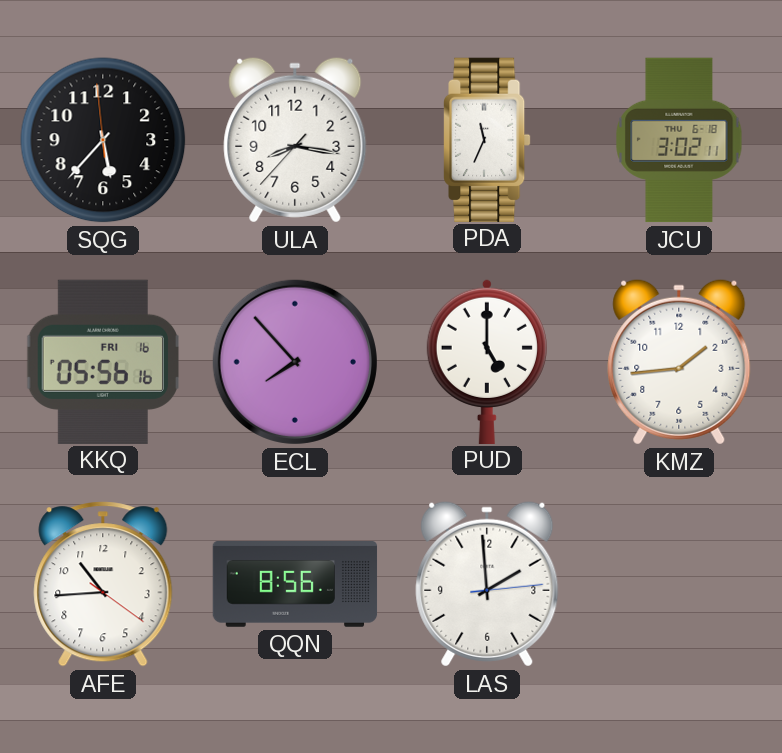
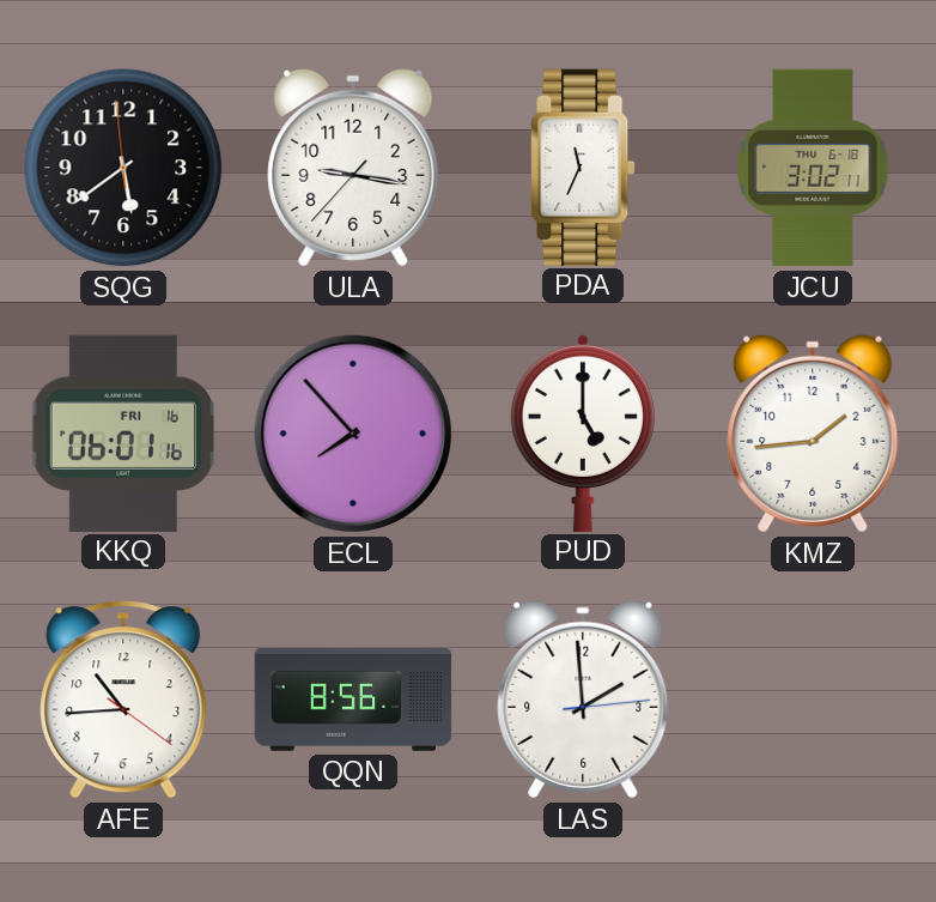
SQG: 5:36 -> 5:38 (123, 168)
ULA: 8:16 -> 9:16 (353, 168)
KKQ: 05:56 -> 06:01 (122, 432)
